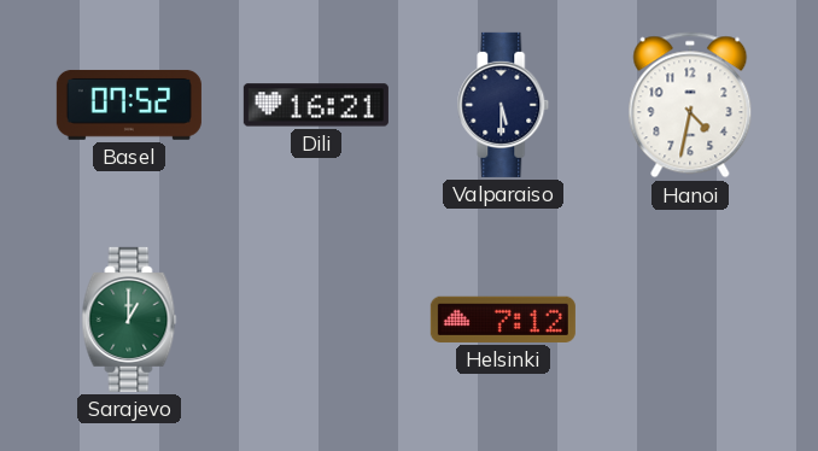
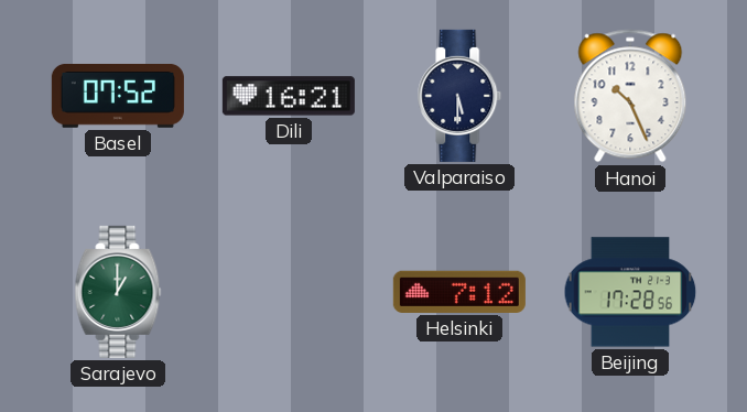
Hanoi: 4:32 -> 10:26 (630, 96)
Beijing: none -> 17:28 (630, 292)
